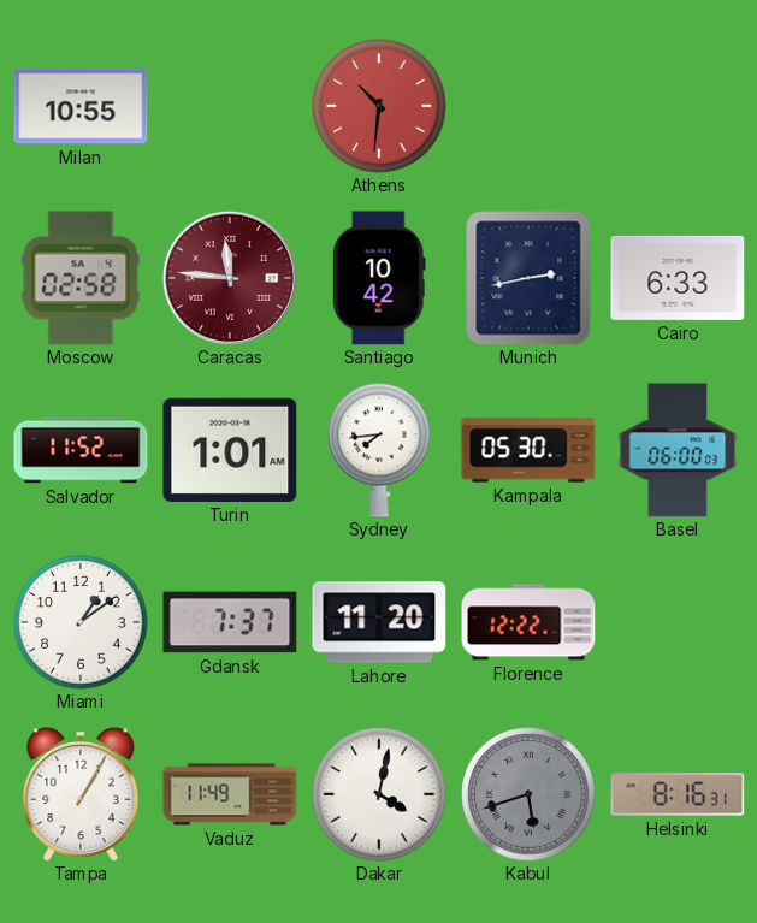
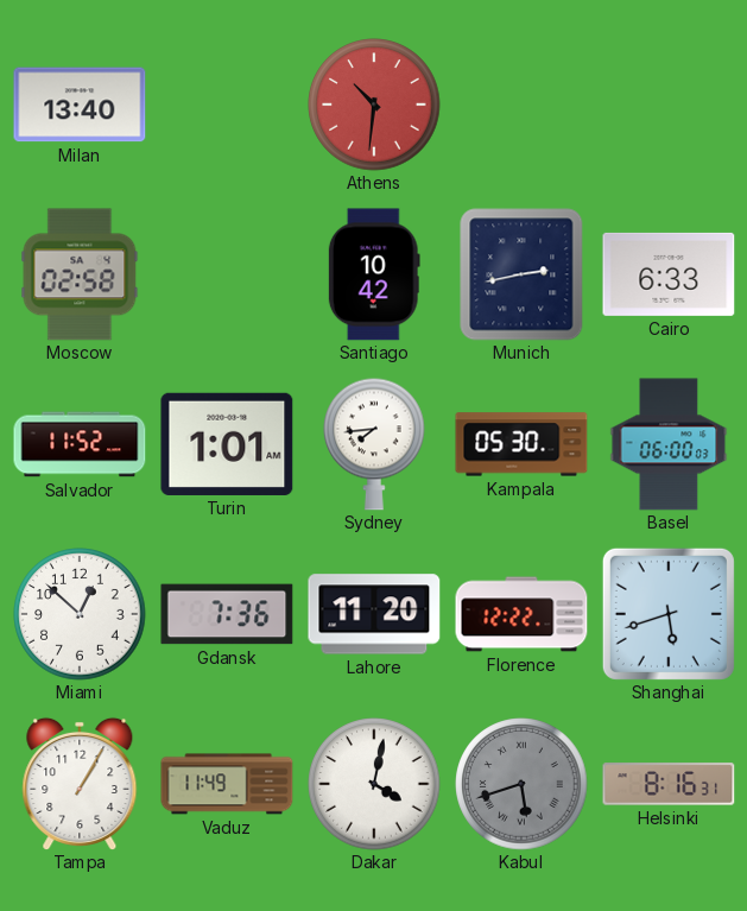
Milan: 10:55 -> 13:40 (80, 105)
Caracas: 11:46 -> none (230, 278)
Miami: 1:09 -> 12:52 (80, 614)
Gdansk: 7:37 -> 7:36 (227, 614)
Shanghai: none -> 5:42 (669, 614)
